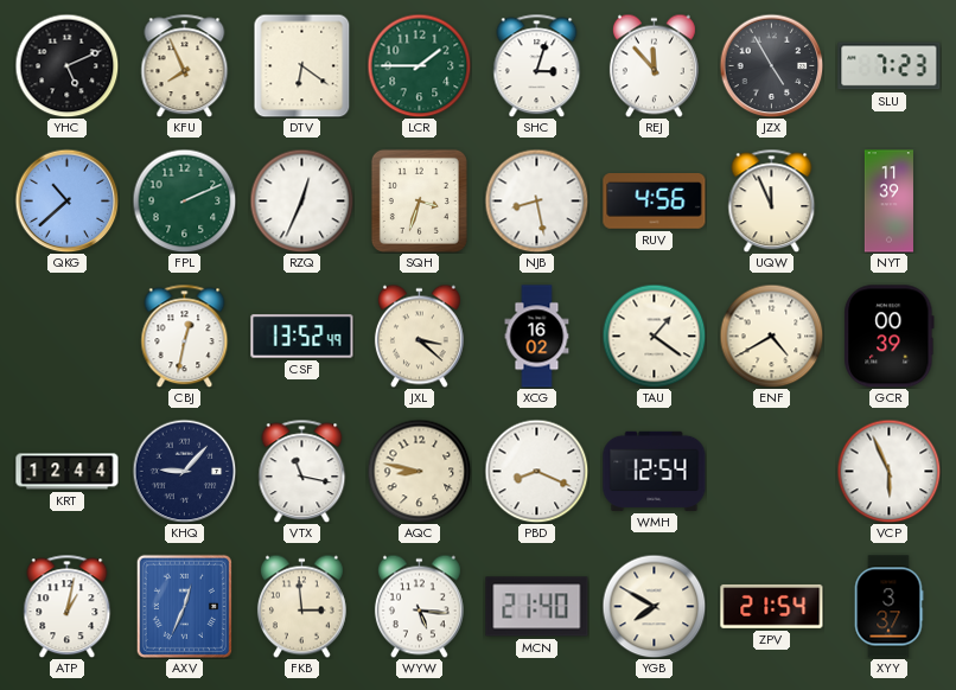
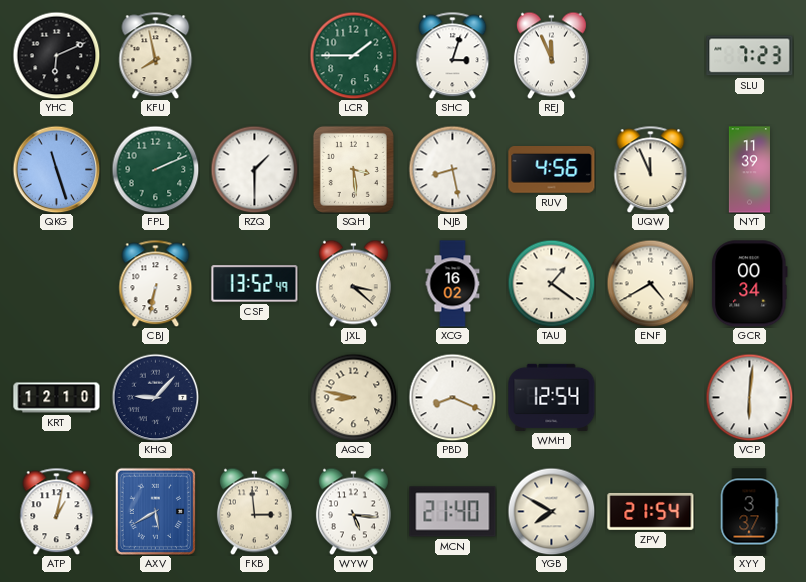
YHC: 5:11 -> 6:11 (56, 55)
KFU: 7:56 -> 7:58 (156, 55)
DTV: 6:21 -> none (302, 65)
REJ: 11:53 -> 11:56 (551, 55)
JZX: 4:55 -> none (771, 65)
QKG: 10:38 -> 11:27 (56, 169)
RZQ: 12:34 -> 1:30 (254, 169)
SQH: 3:33 -> 3:29 (353, 169)
CBJ: 12:32 -> 6:32 (156, 283)
GCR: 00:39 -> 00:34 (750, 284)
KRT: 12:44 -> 12:10 (57, 398)
VTX: 11:17 -> none (302, 471)
VCP: 5:56 -> 6:01 (749, 397)
AXV: 12:34 -> 5:40 (155, 511)
